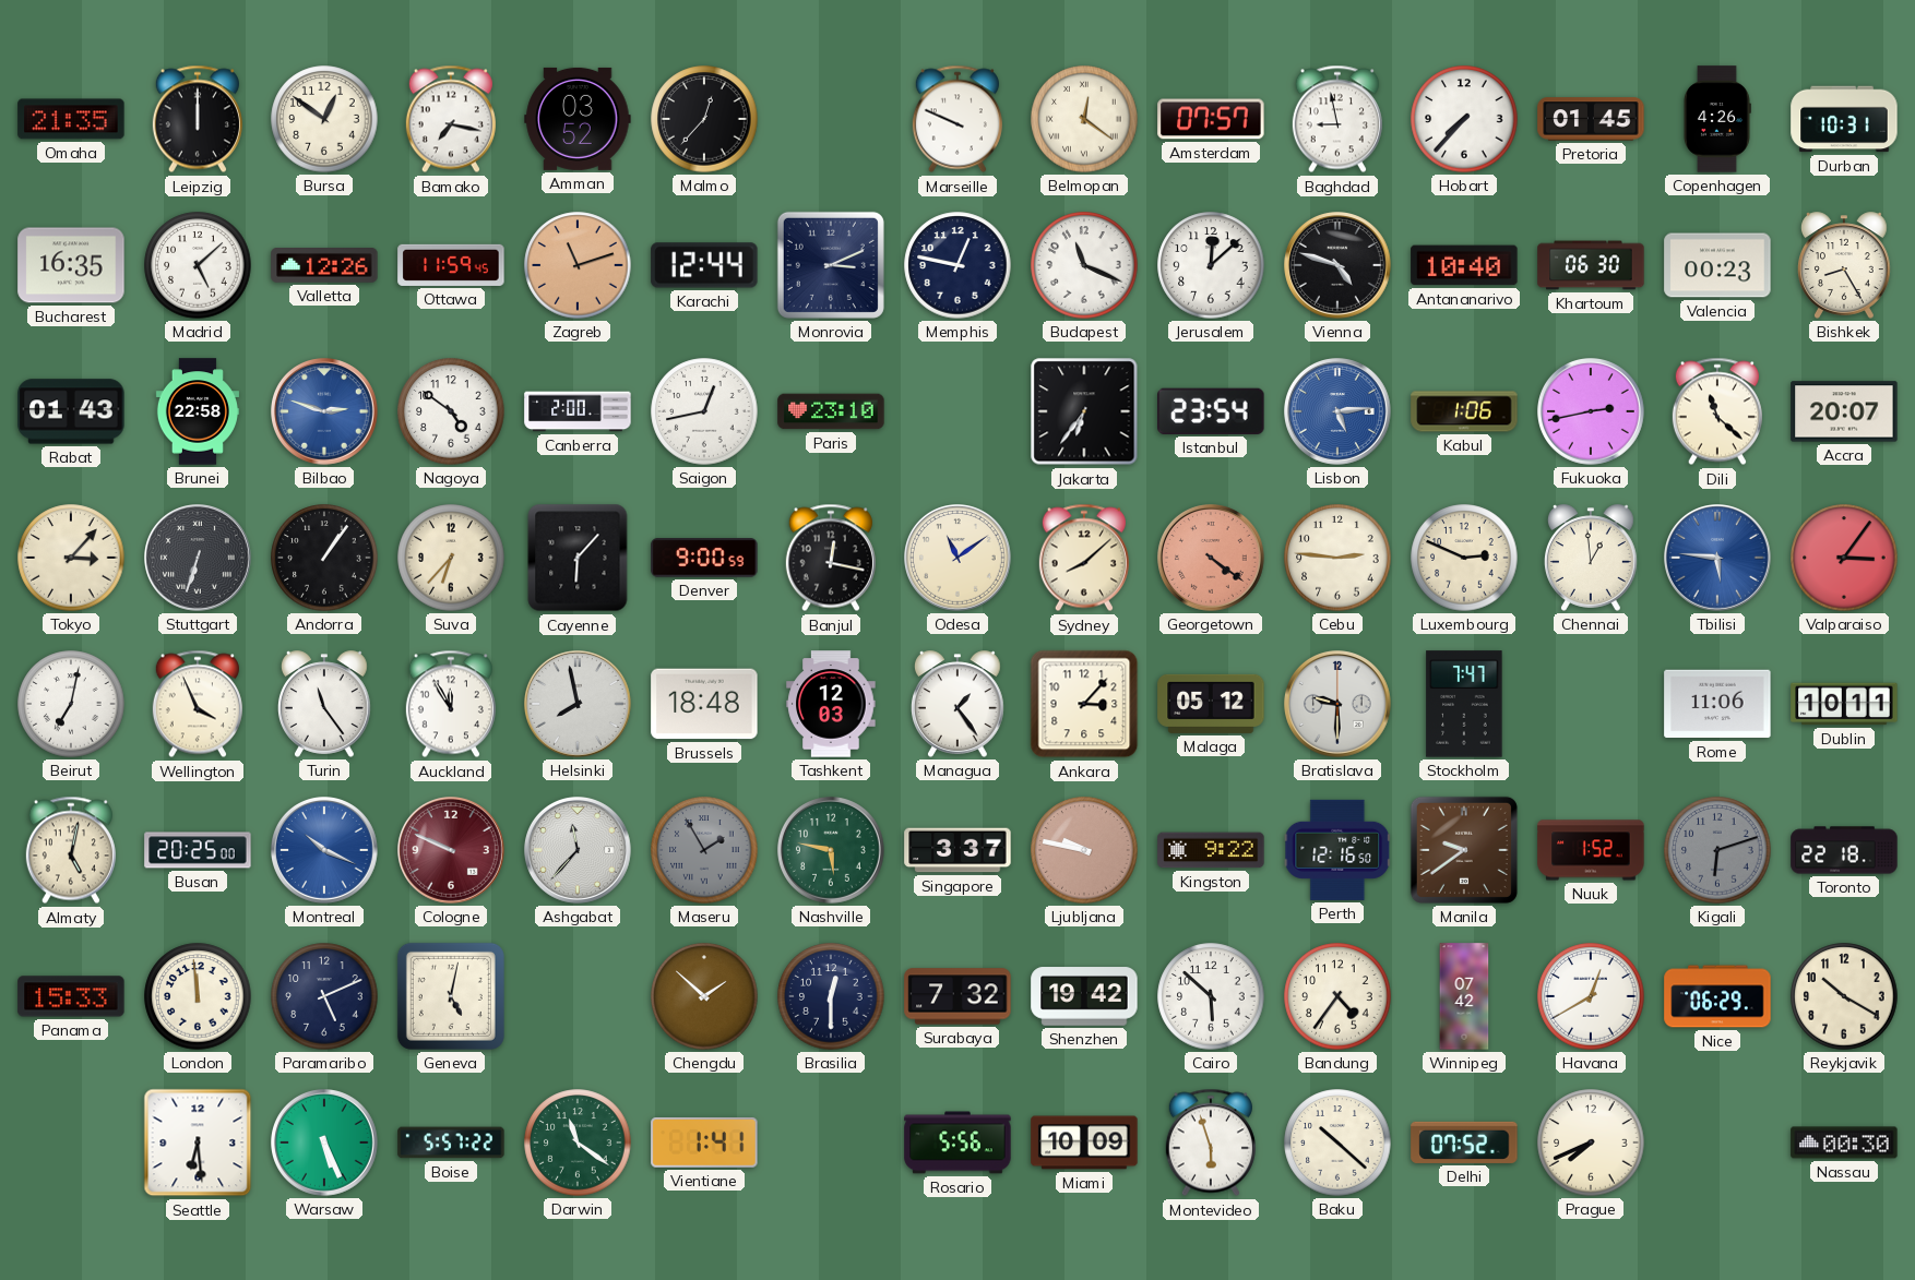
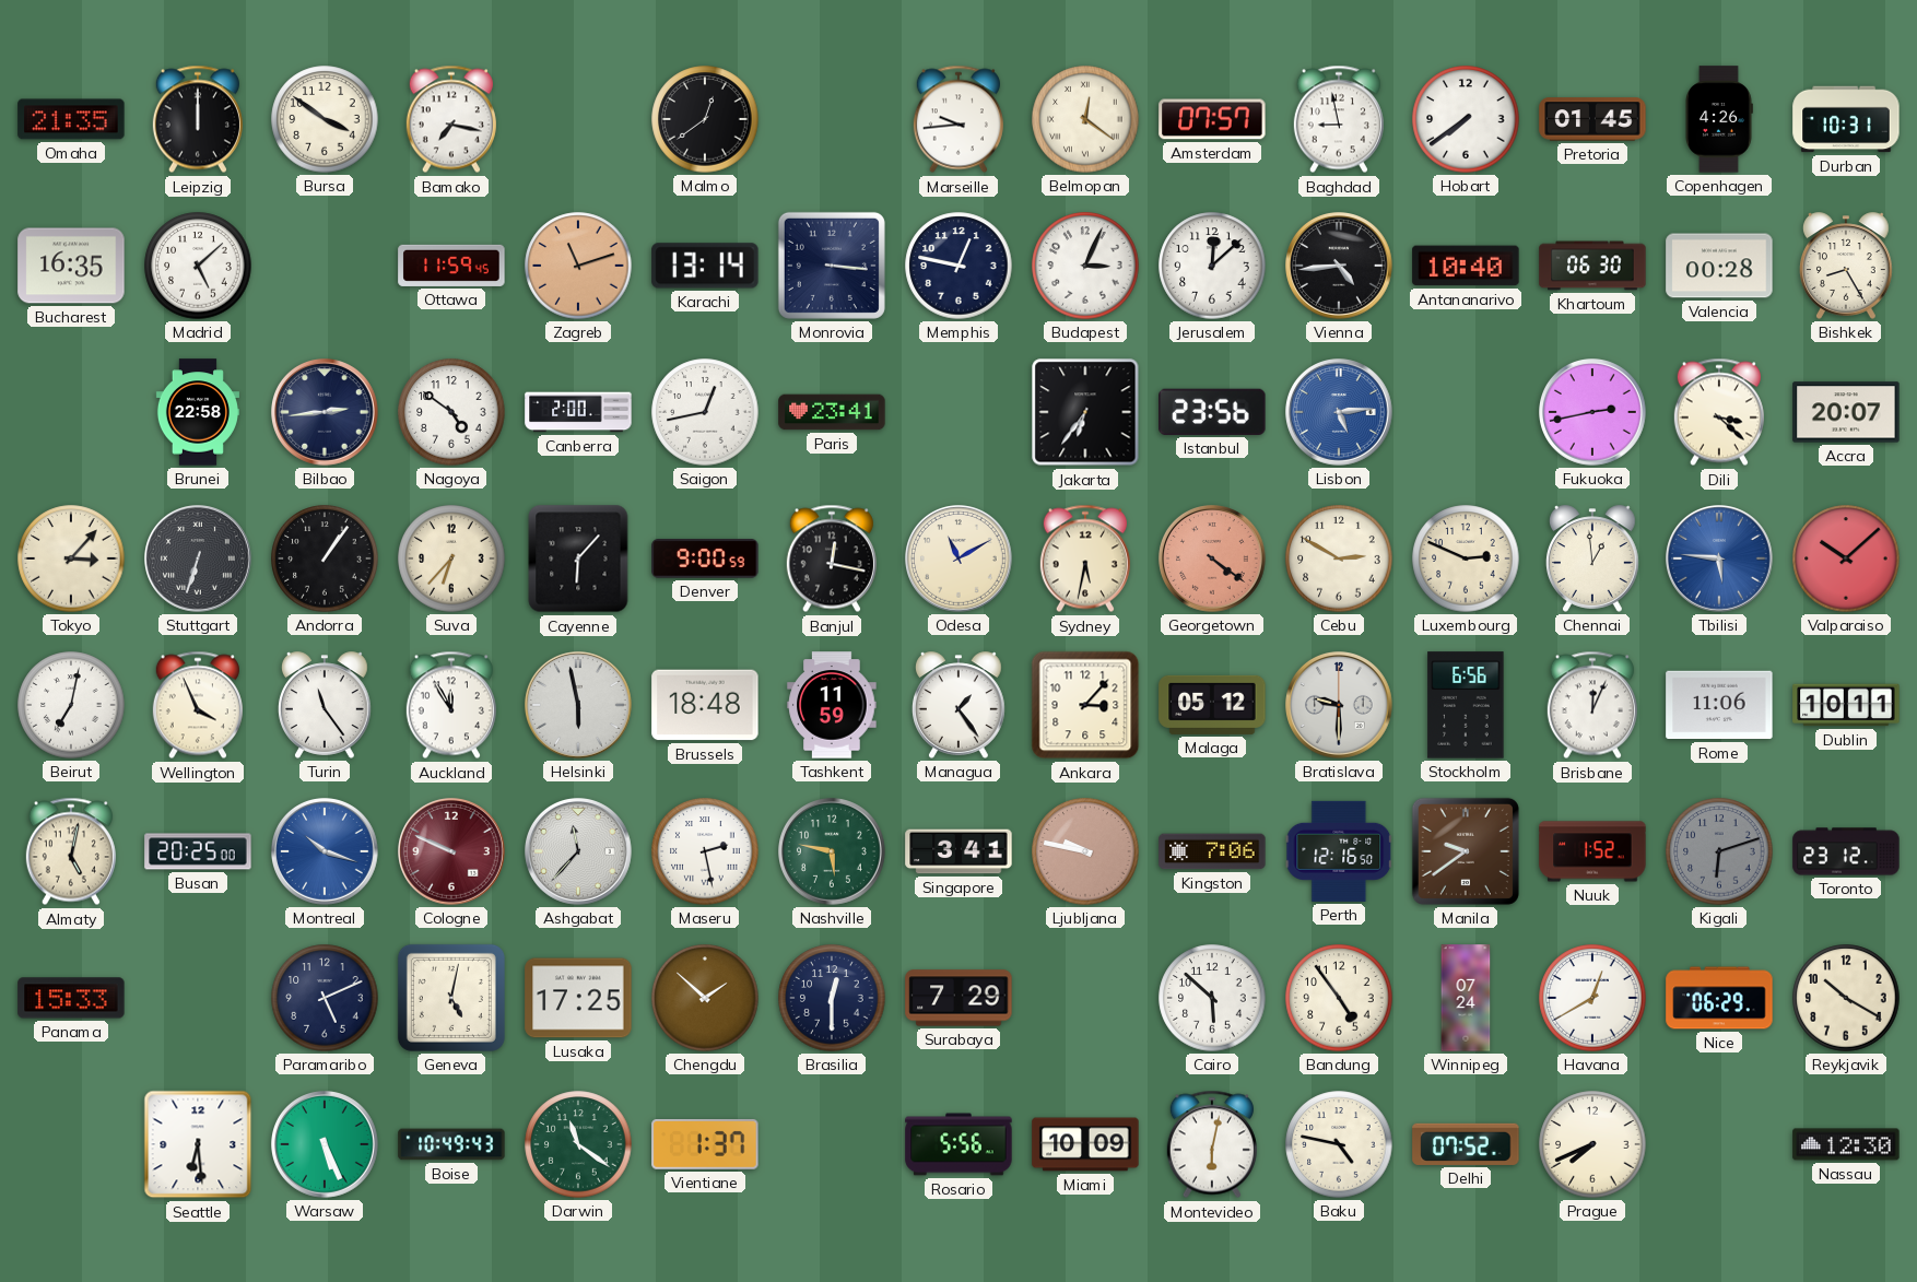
Bursa: 12:51 -> 3:51 (325, 119)
Amman: 03:52 -> none (578, 119)
Malmo: 12:37 -> 12:39 (705, 119)
Marseille: 9:49 -> 9:44 (959, 119)
Hobart: 7:37 -> 7:39 (1466, 119)
Valletta: 12:26 -> none (324, 265)
Karachi: 12:44 -> 13:14 (705, 266)
Monrovia: 3:11 -> 3:16 (832, 266)
Budapest: 11:19 -> 3:04 (1085, 266)
Vienna: 4:48 -> 4:44 (1340, 267)
Valencia: 00:23 -> 00:28 (1719, 266)
Rabat: 01:43 -> none (71, 411)
Bilbao: 2:48 -> 2:44 (326, 413)
Bilbao dial: blue -> navy (326, 413)
Paris: 23:10 -> 23:41 (832, 412)
Istanbul: 23:54 -> 23:56 (1212, 412)
Kabul: 1:06 -> none (1464, 411)
Dili: 11:22 -> 3:22 (1719, 412)
Odesa: 11:09 -> 11:10 (960, 560)
Sydney: 8:08 -> 5:32 (1085, 558)
Cebu: 2:46 -> 2:50 (1339, 558)
Valparaiso: 3:06 -> 10:08 (1846, 558)
Helsinki: 7:58 -> 5:58 (579, 706)
Tashkent: 12:03 -> 11:59 (832, 705)
Stockholm: 7:47 -> 6:56 (1466, 705)
Brisbane: none -> 12:04 (1592, 705)
Montreal: 10:19 -> 10:18 (326, 852)
Maseru: 1:55 -> 2:28 (705, 851)
Maseru dial: grey -> white (705, 851)
Singapore: 3:37 -> 3:41 (959, 851)
Kingston: 9:22 -> 7:06 (1212, 851)
Toronto: 22:18 -> 23:12 (1846, 851)
London: 11:59 -> none (198, 996)
Lusaka: none -> 17:25 (578, 998)
Surabaya: 7:32 -> 7:29 (959, 998)
Shenzhen: 19:42 -> none (1084, 996)
Bandung: 4:36 -> 4:54 (1339, 998)
Winnipeg: 07:42 -> 07:24 (1466, 998)
Boise: 5:57 -> 10:49 (451, 1144)
Vientiane: 1:41 -> 1:37 (705, 1144)
Montevideo: 5:57 -> 6:02 (1212, 1144)
Baku: 10:22 -> 4:47 (1339, 1144)
Nassau: 00:30 -> 12:30 (1846, 1144)
